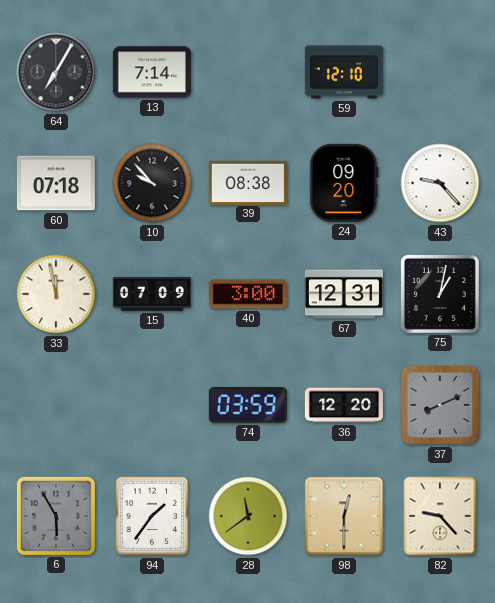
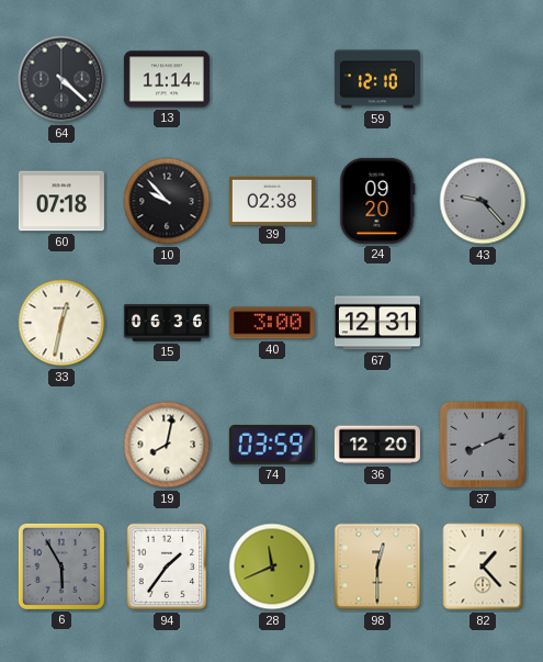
64: 7:05 -> 4:22 (61, 79)
13: 7:14 -> 11:14 (167, 79)
39: 08:38 -> 02:38 (272, 200)
43 dial: white -> grey (483, 201)
33: 11:58 -> 12:32 (61, 323)
15: 07:09 -> 06:36 (167, 323)
75: 1:02 -> none (440, 294)
19: none -> 8:02 (167, 445)
28: 11:39 -> 11:41 (272, 566)
82: 9:23 -> 1:23 (483, 566)
